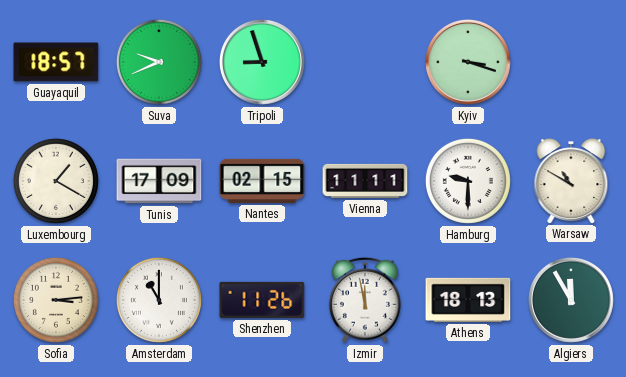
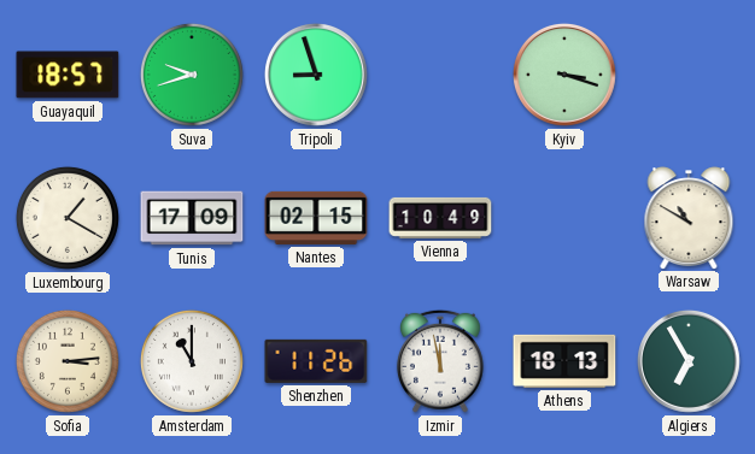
Suva: 9:41 -> 9:42 (192, 75)
Vienna: 11:11 -> 10:49 (440, 218)
Hamburg: 9:30 -> none (468, 181)
Algiers: 11:55 -> 6:55 (689, 361)
